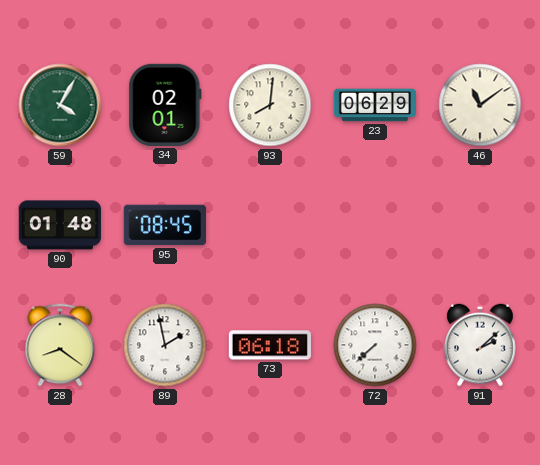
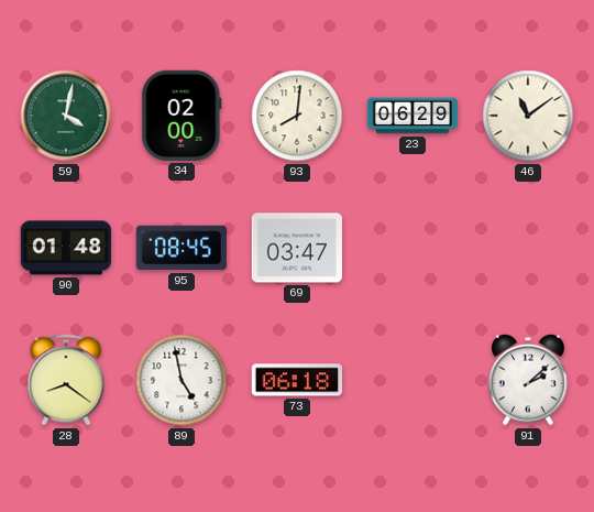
59: 4:05 -> 4:02 (66, 116)
34: 02:01 -> 02:00 (182, 116)
69: none -> 03:47 (297, 248)
89: 1:58 -> 4:58 (182, 380)
72: 7:38 -> none (375, 345)
